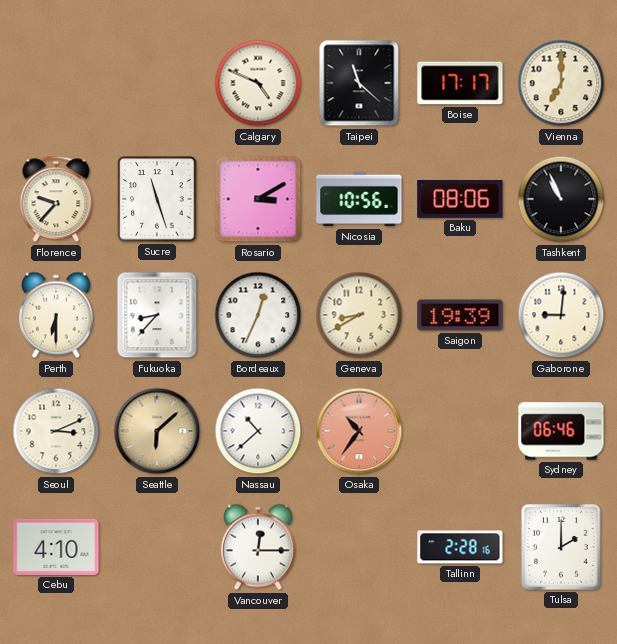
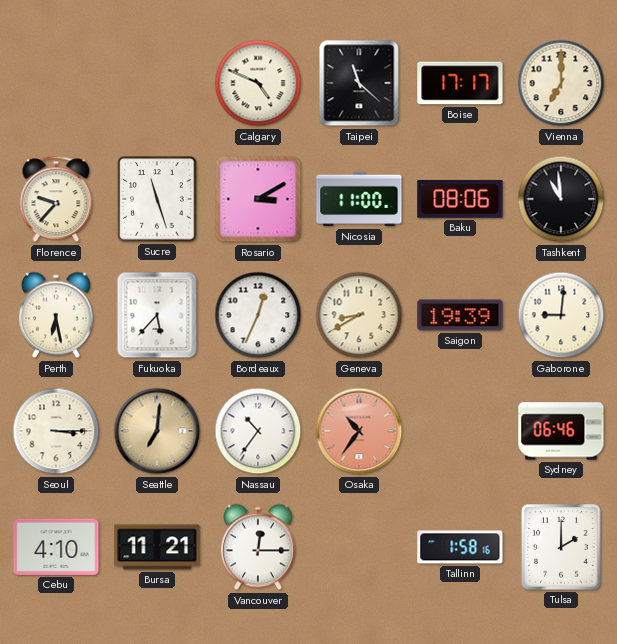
Nicosia: 10:56 -> 11:00 (359, 199)
Tashkent: 10:56 -> 10:59 (561, 199)
Perth: 6:30 -> 6:28 (56, 315)
Fukuoka: 8:37 -> 5:37 (157, 315)
Seoul: 3:11 -> 3:15 (56, 431)
Seattle: 6:08 -> 7:01 (157, 431)
Nassau: 10:38 -> 10:36 (258, 431)
Bursa: none -> 11:21 (157, 547)
Tallinn: 2:28 -> 1:58 (460, 547)
